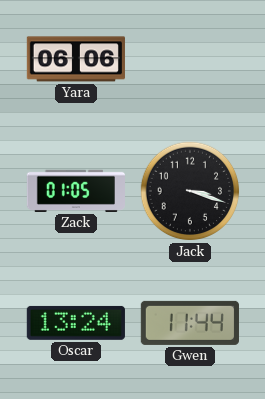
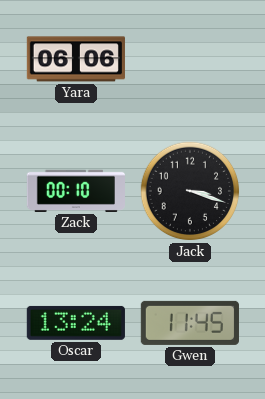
Zack: 01:05 -> 00:10 (76, 191)
Gwen: 11:44 -> 11:45 (190, 323)
